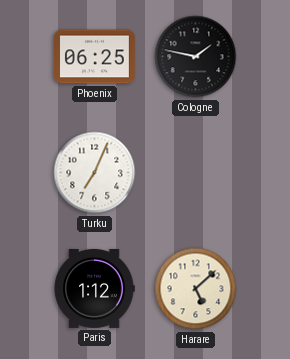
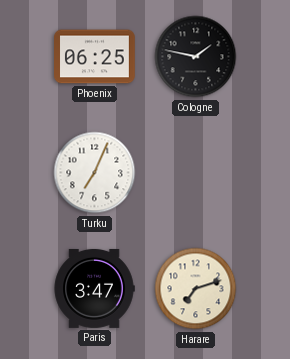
Paris: 1:12 -> 3:47 (94, 288)
Harare: 5:08 -> 7:12 (196, 289)
